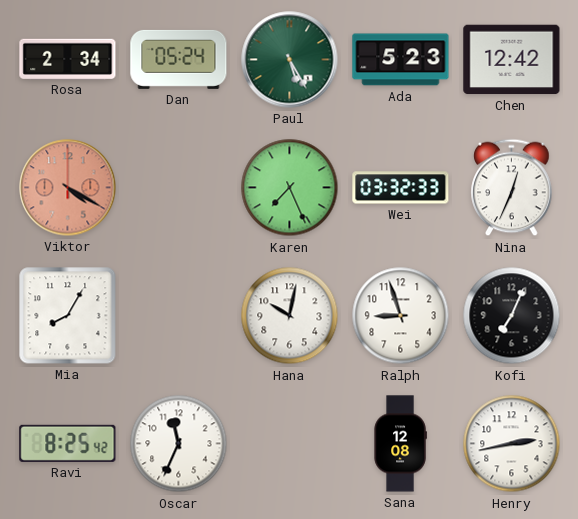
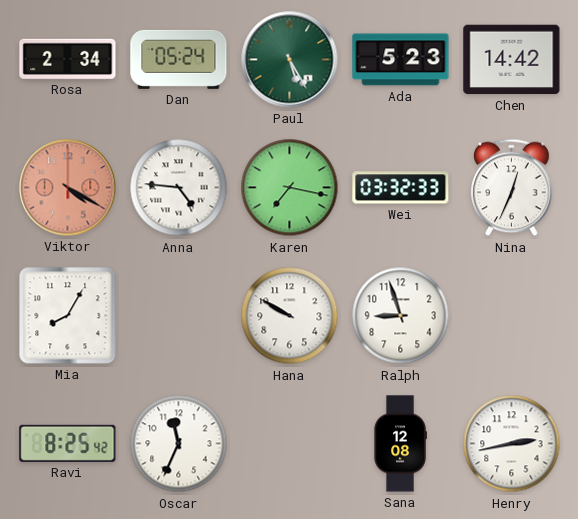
Chen: 12:42 -> 14:42 (512, 60)
Anna: none -> 4:46 (179, 188)
Karen: 7:26 -> 7:17 (290, 188)
Hana: 10:02 -> 9:50 (290, 316)
Kofi: 7:04 -> none (512, 316)
